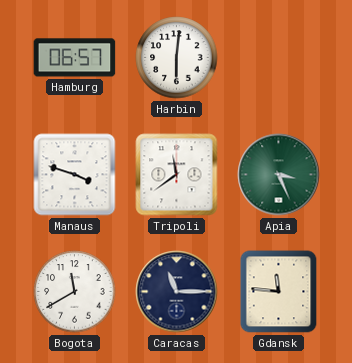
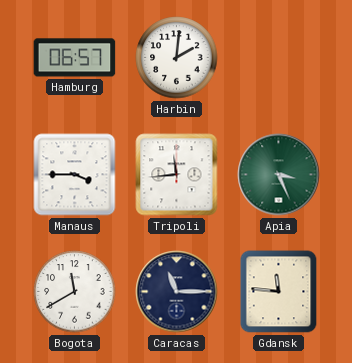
Harbin: 6:01 -> 2:01 (177, 58)
Manaus: 3:48 -> 3:45 (75, 175)
Tripoli: 11:39 -> 11:44 (177, 175)
